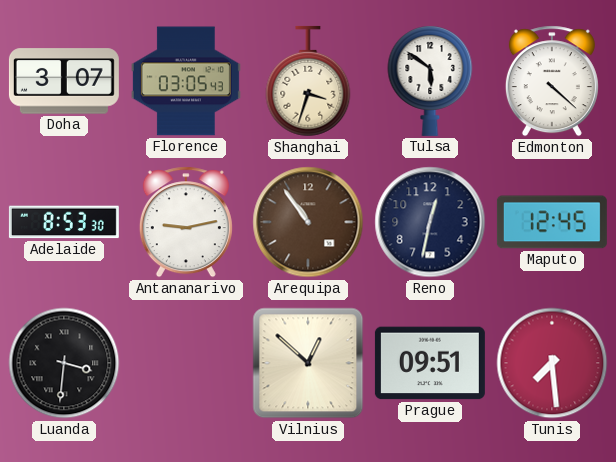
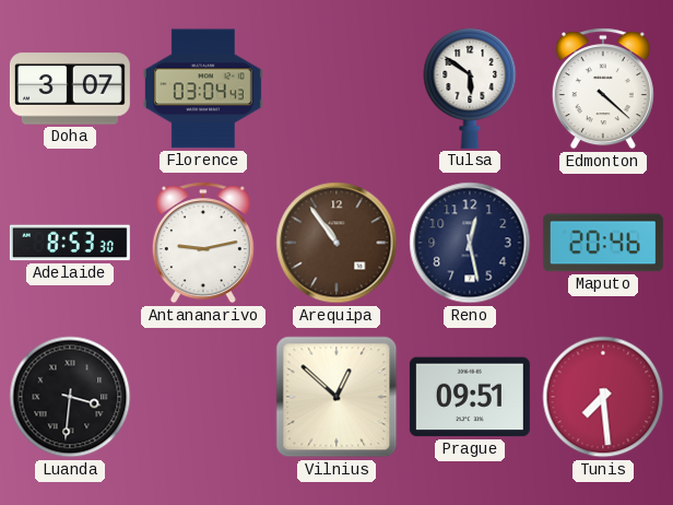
Florence: 03:05 -> 03:04 (203, 89)
Shanghai: 3:33 -> none (308, 81)
Reno: 12:32 -> 12:28 (470, 243)
Maputo: 12:45 -> 20:46 (603, 243)
